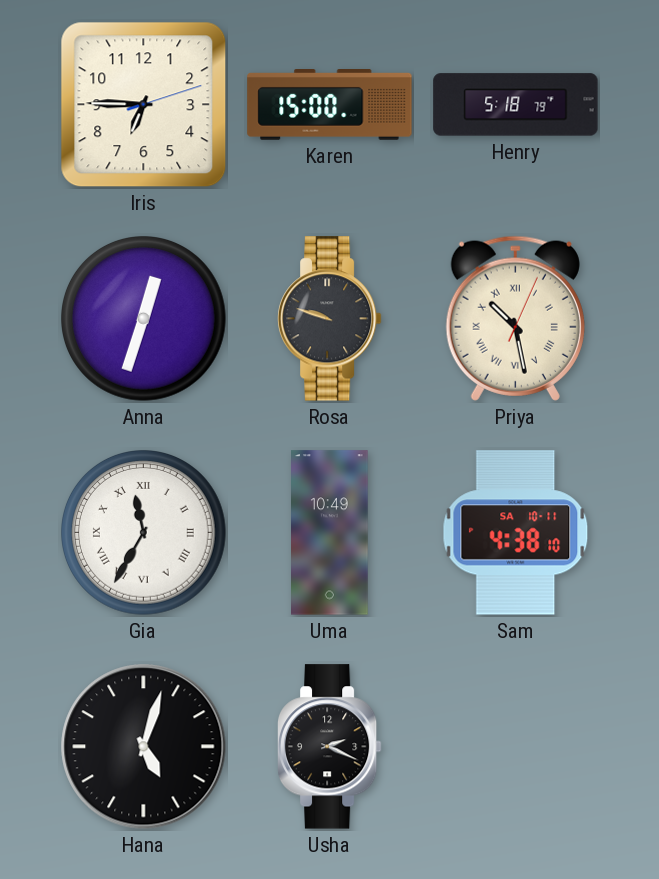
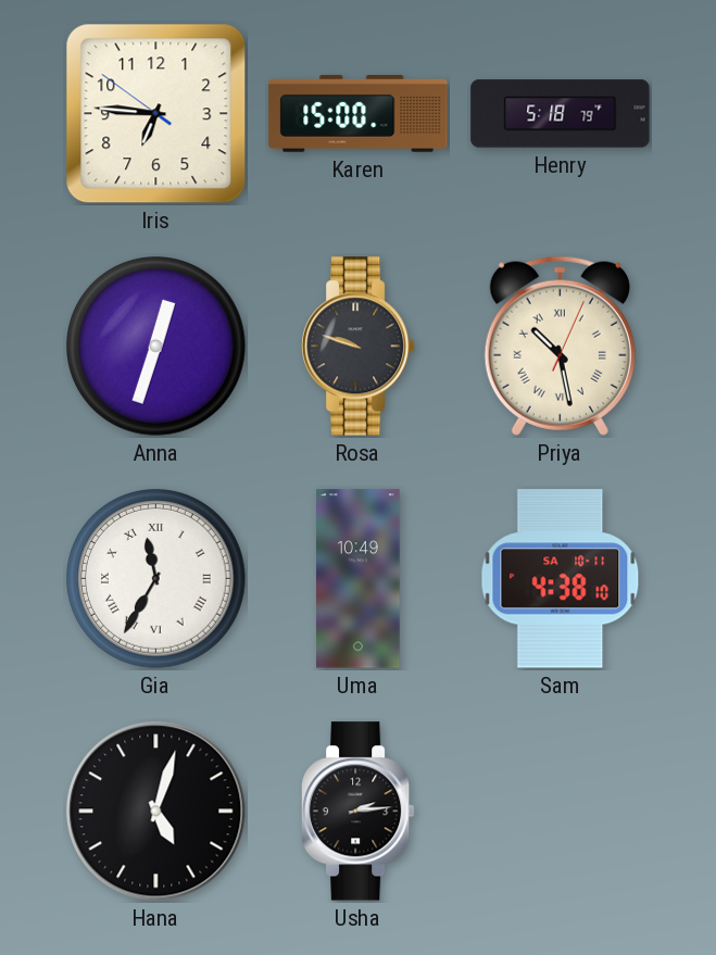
Iris: 6:45:12 -> 6:45:51 (156, 114)
Usha: 2:19 -> 2:14 (357, 812)
